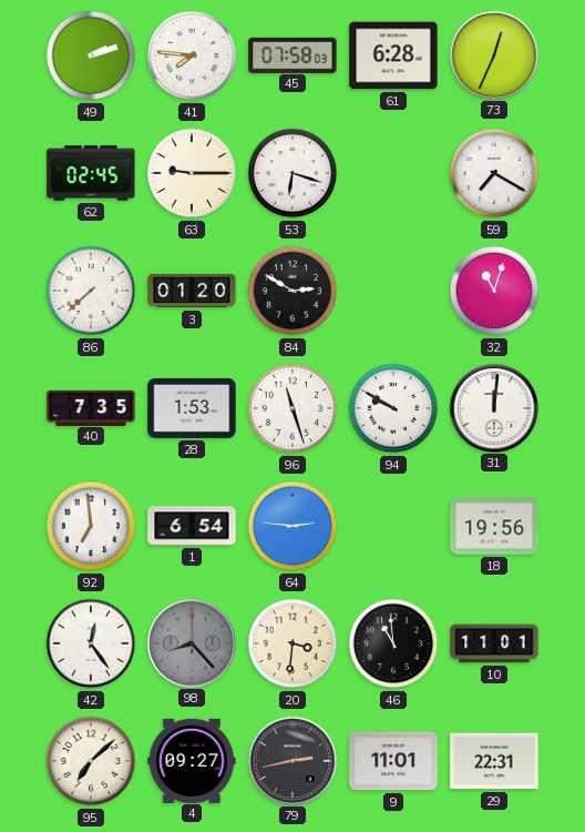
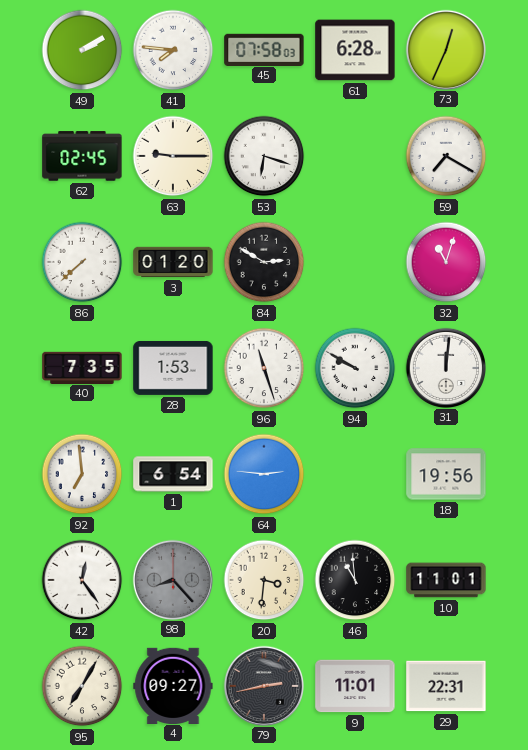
49: 2:12 -> 2:10 (82, 50)
95: 7:08 -> 7:05 (82, 686)
